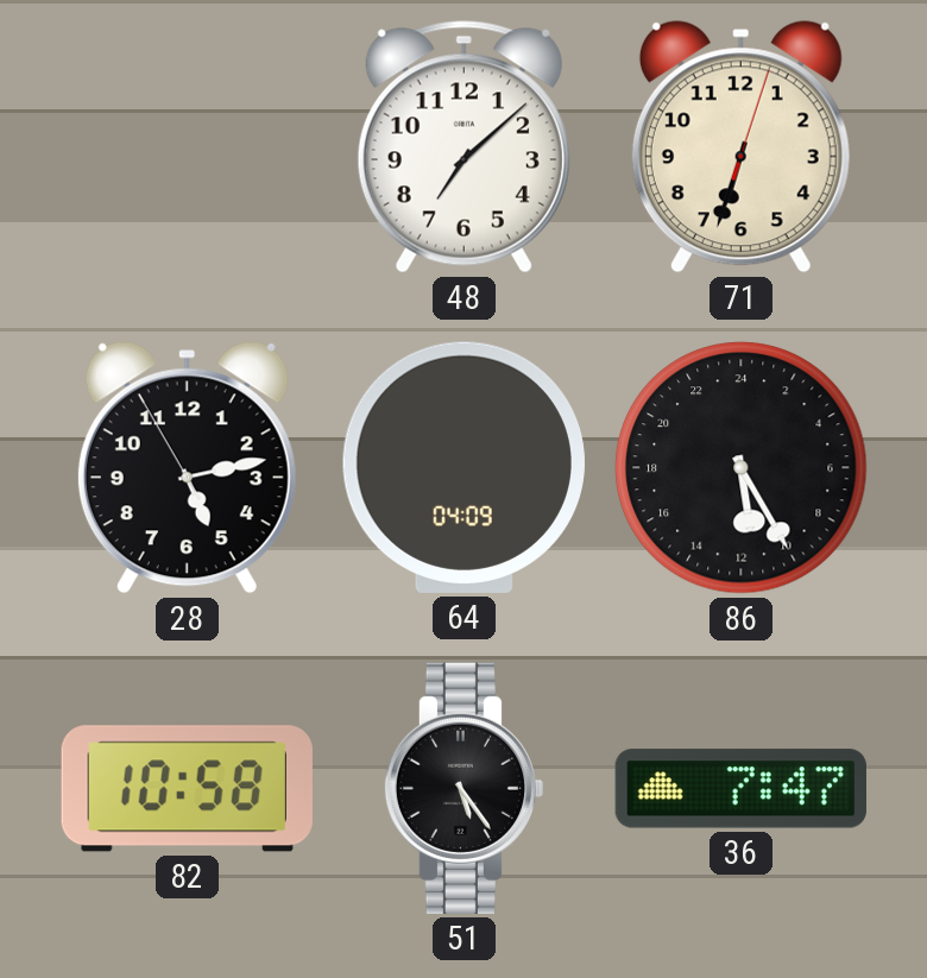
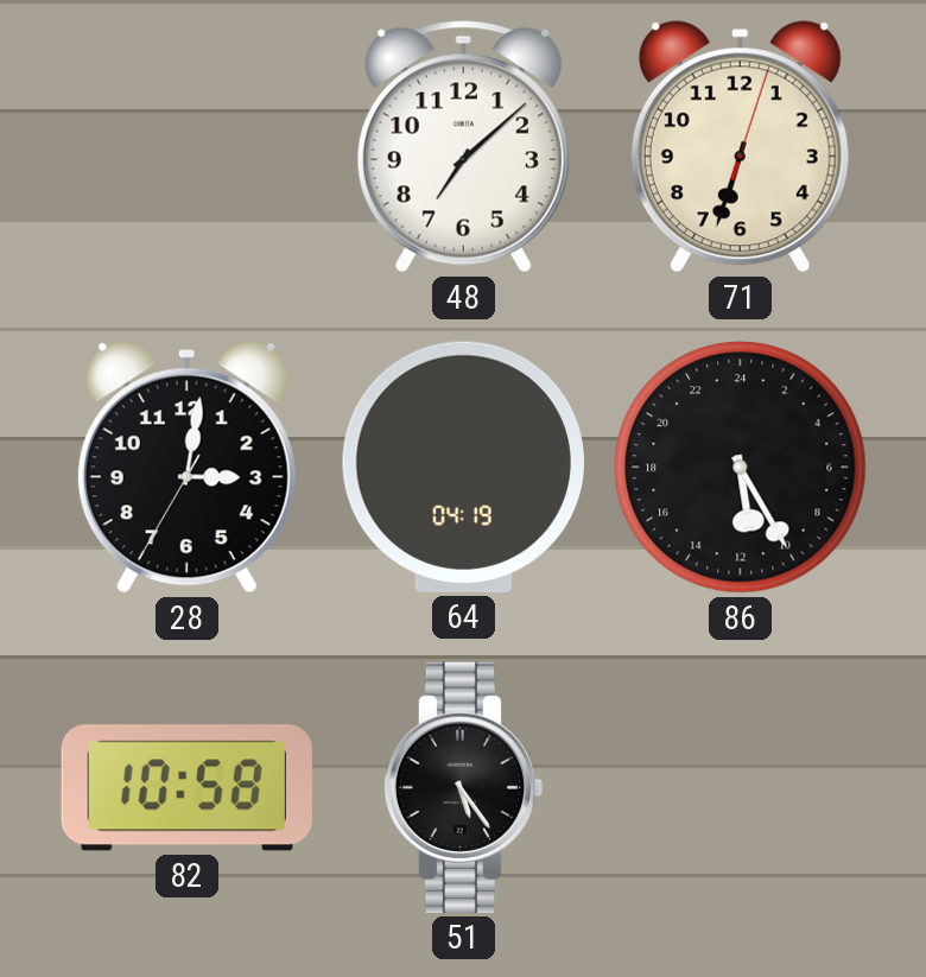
28: 5:12 -> 3:01 (186, 468)
64: 04:09 -> 04:19 (463, 467)
36: 7:47 -> none (740, 789)
